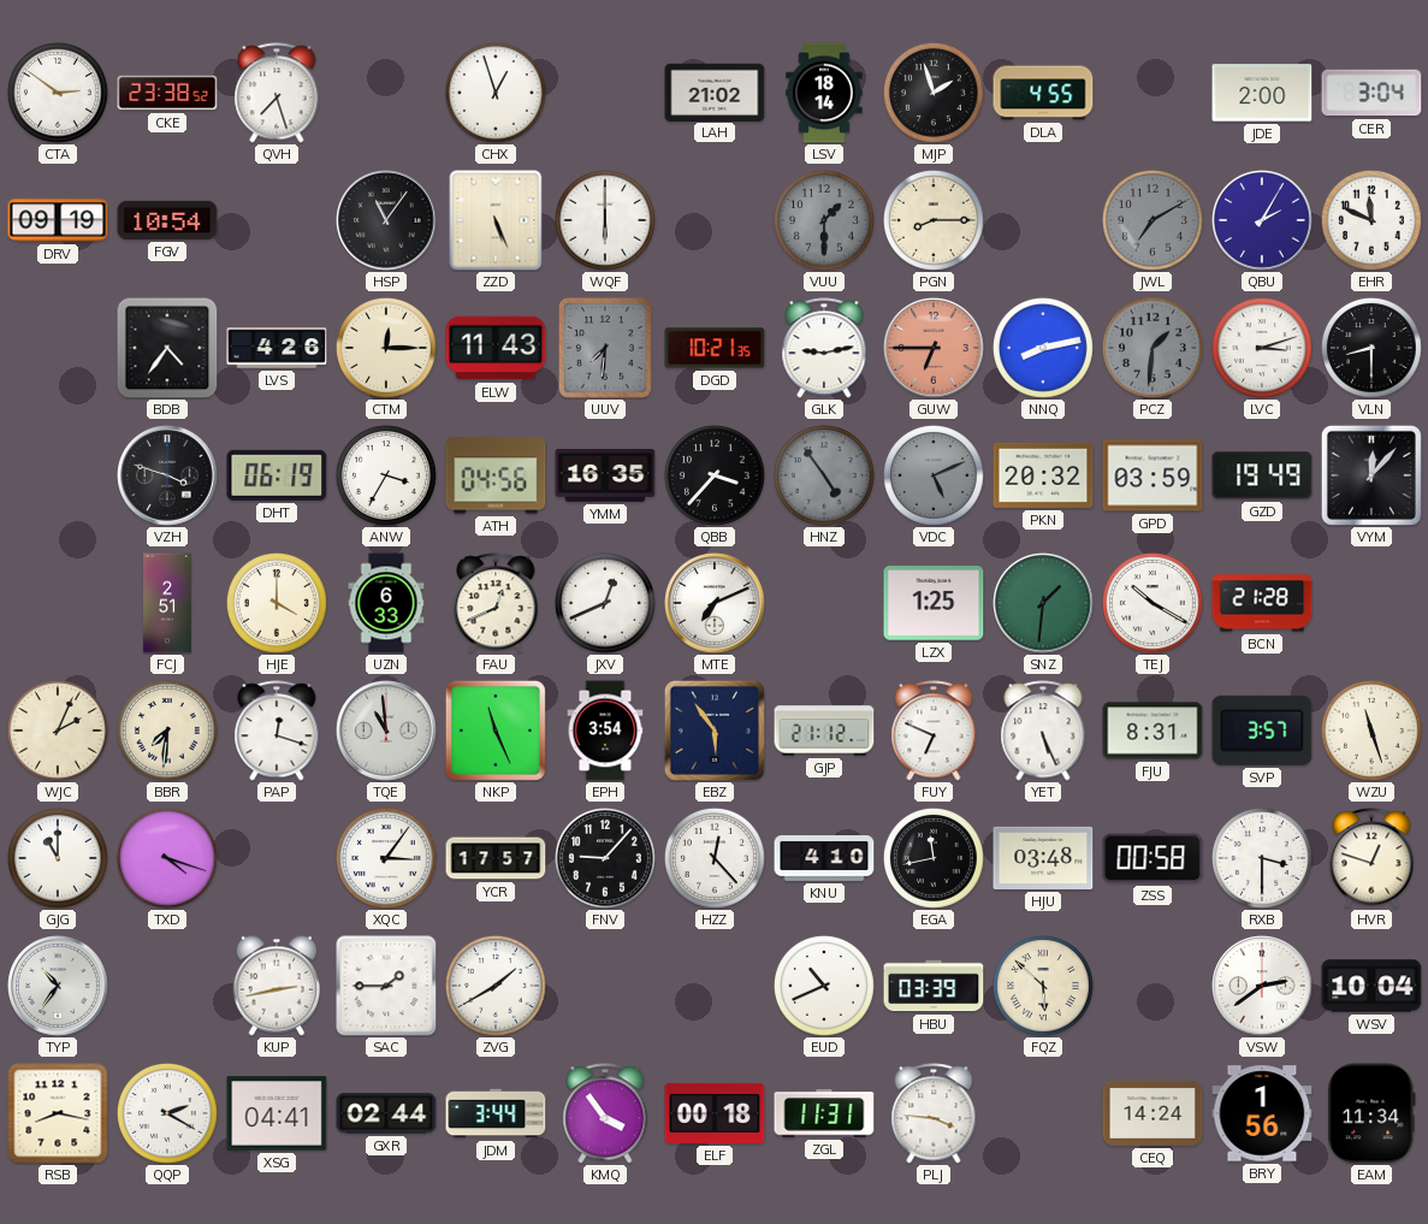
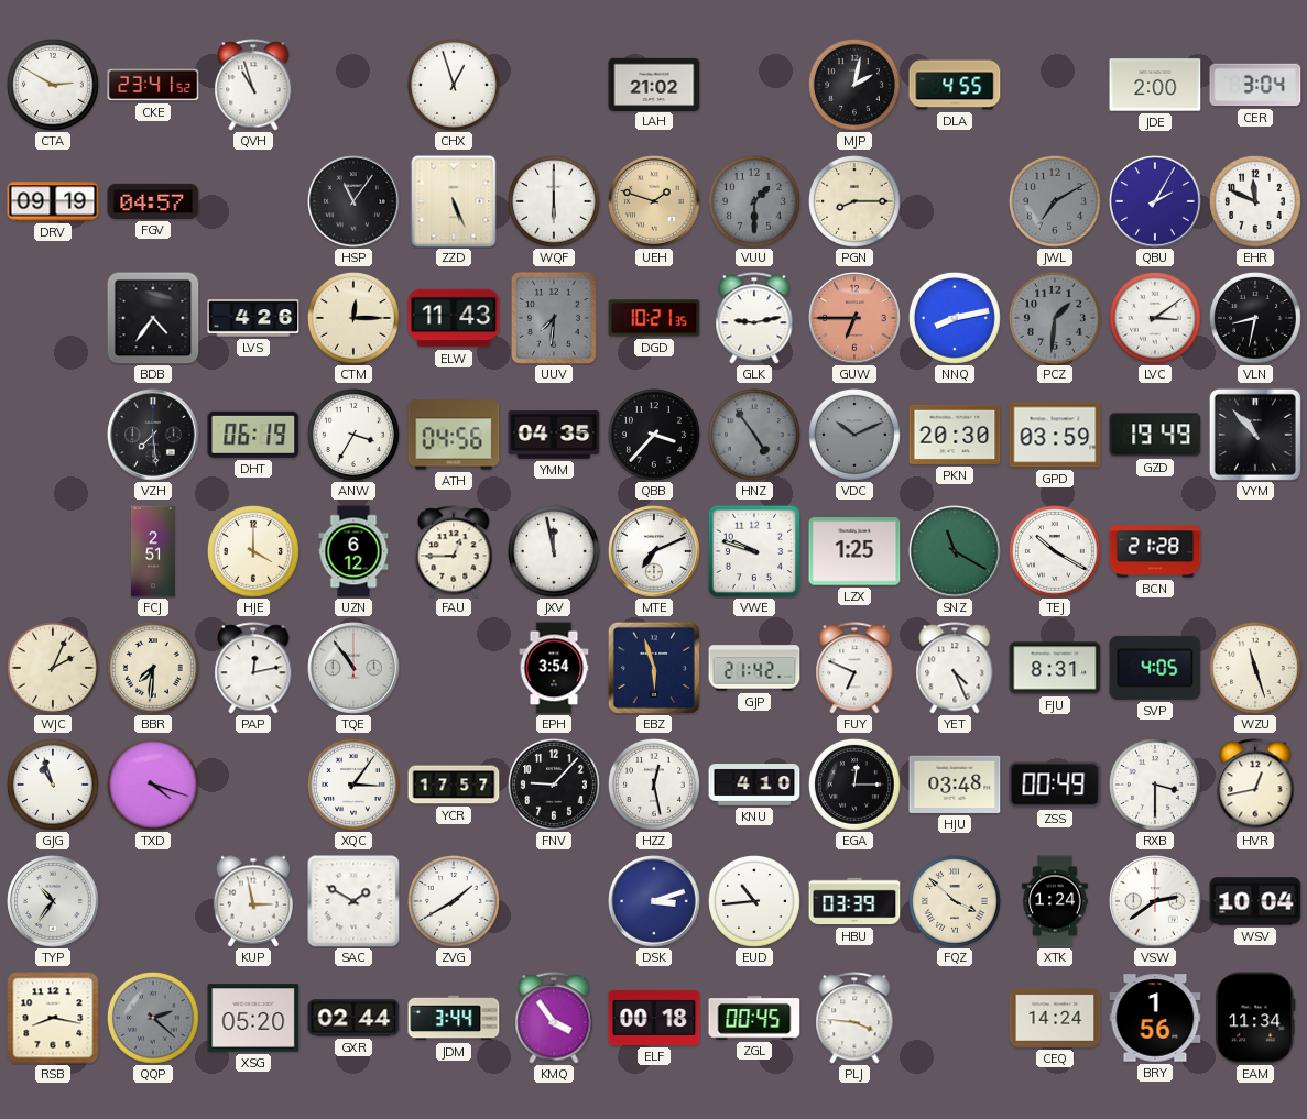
CTA: 2:51 -> 2:50 (53, 85)
CKE: 23:38 -> 23:41 (153, 85)
QVH: 7:27 -> 10:57 (253, 85)
LSV: 18:14 -> none (824, 93)
MJP: 1:57 -> 2:02 (854, 85)
FGV: 10:54 -> 04:57 (153, 201)
UEH: none -> 1:48 (654, 201)
LVC: 3:12 -> 3:09 (1155, 318)
VLN: 8:30 -> 8:32 (1255, 318)
VZH: 3:48 -> 7:29 (153, 435)
YMM: 16:35 -> 04:35 (554, 435)
VDC: 5:11 -> 10:11 (854, 435)
PKN: 20:32 -> 20:30 (955, 435)
VYM: 12:07 -> 10:53 (1255, 435)
UZN: 6:33 -> 6:12 (353, 551)
FAU: 12:41 -> 12:45 (454, 551)
JXV: 12:41 -> 11:58 (554, 551)
VWE: none -> 9:48 (753, 550)
SNZ: 1:31 -> 11:20 (955, 551)
PAP: 12:18 -> 12:13 (253, 668)
TQE: 10:59 -> 10:54 (353, 668)
NKP: 11:26 -> none (496, 731)
EBZ: 5:54 -> 5:57 (654, 668)
GJP: 21:12 -> 21:42 (754, 668)
YET: 5:26 -> 4:26 (955, 668)
SVP: 3:57 -> 4:05 (1155, 668)
GJG: 11:00 -> 10:57 (53, 785)
HZZ: 12:23 -> 12:28 (654, 785)
EGA: 11:43 -> 12:15 (854, 785)
ZSS: 00:58 -> 00:49 (1055, 785)
HVR: 12:48 -> 12:43 (1255, 785)
KUP: 2:43 -> 2:58 (252, 901)
SAC: 1:45 -> 1:50 (353, 901)
DSK: none -> 3:12 (654, 901)
EUD: 10:41 -> 10:44 (754, 901)
FQZ: 5:52 -> 3:52 (955, 901)
XTK: none -> 1:24 (1055, 901)
QQP: 2:20 -> 2:22 (153, 1018)
QQP dial: white -> grey (153, 1018)
XSG: 04:41 -> 05:20 (253, 1018)
ZGL: 11:31 -> 00:45 (754, 1018)
